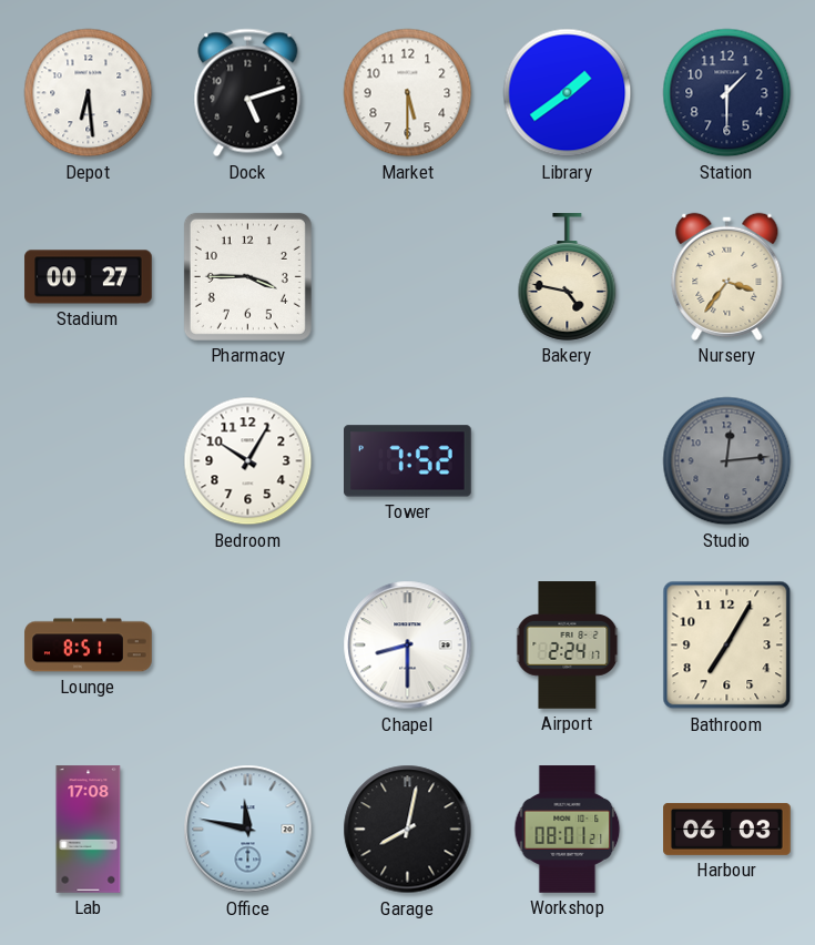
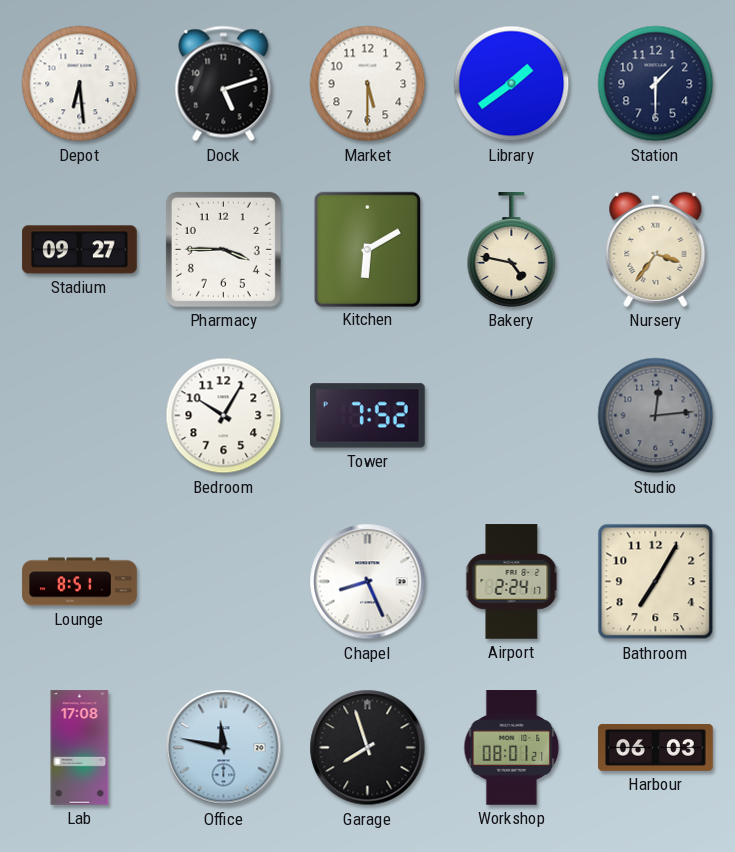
Stadium: 00:27 -> 09:27 (80, 250)
Kitchen: none -> 6:10 (367, 249)
Chapel: 8:30 -> 8:26 (368, 582)
Garage: 8:02 -> 7:57 (368, 748)
